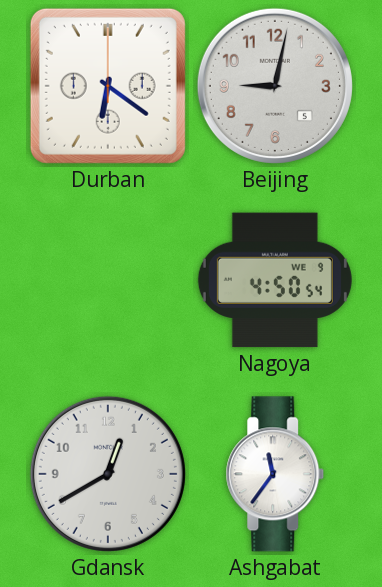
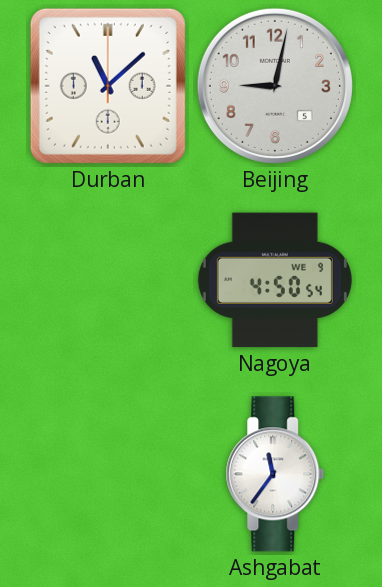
Durban: 6:21 -> 11:08 (108, 86)
Gdansk: 12:40 -> none (108, 474)
